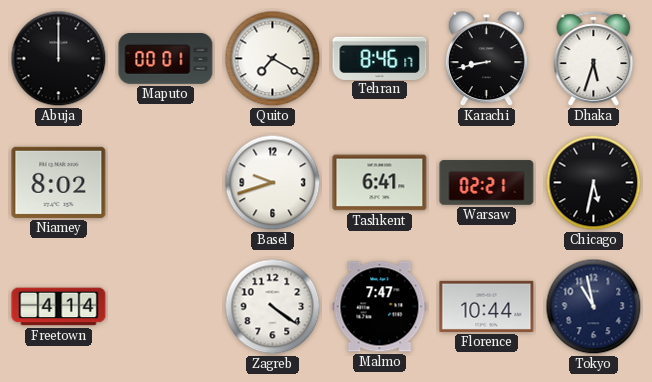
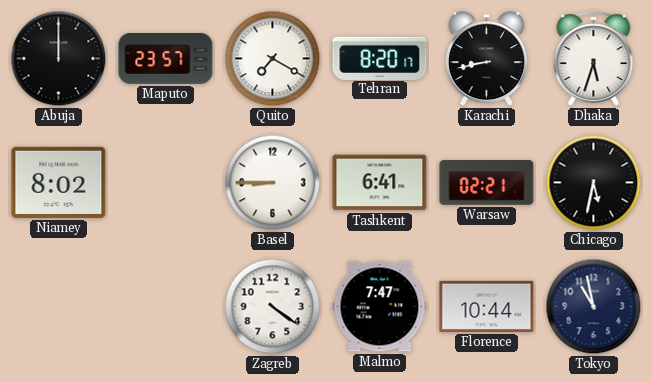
Maputo: 00:01 -> 23:57 (166, 59)
Tehran: 8:46 -> 8:20 (380, 58)
Basel: 9:42 -> 8:45 (273, 183)
Freetown: 4:14 -> none (59, 307)
